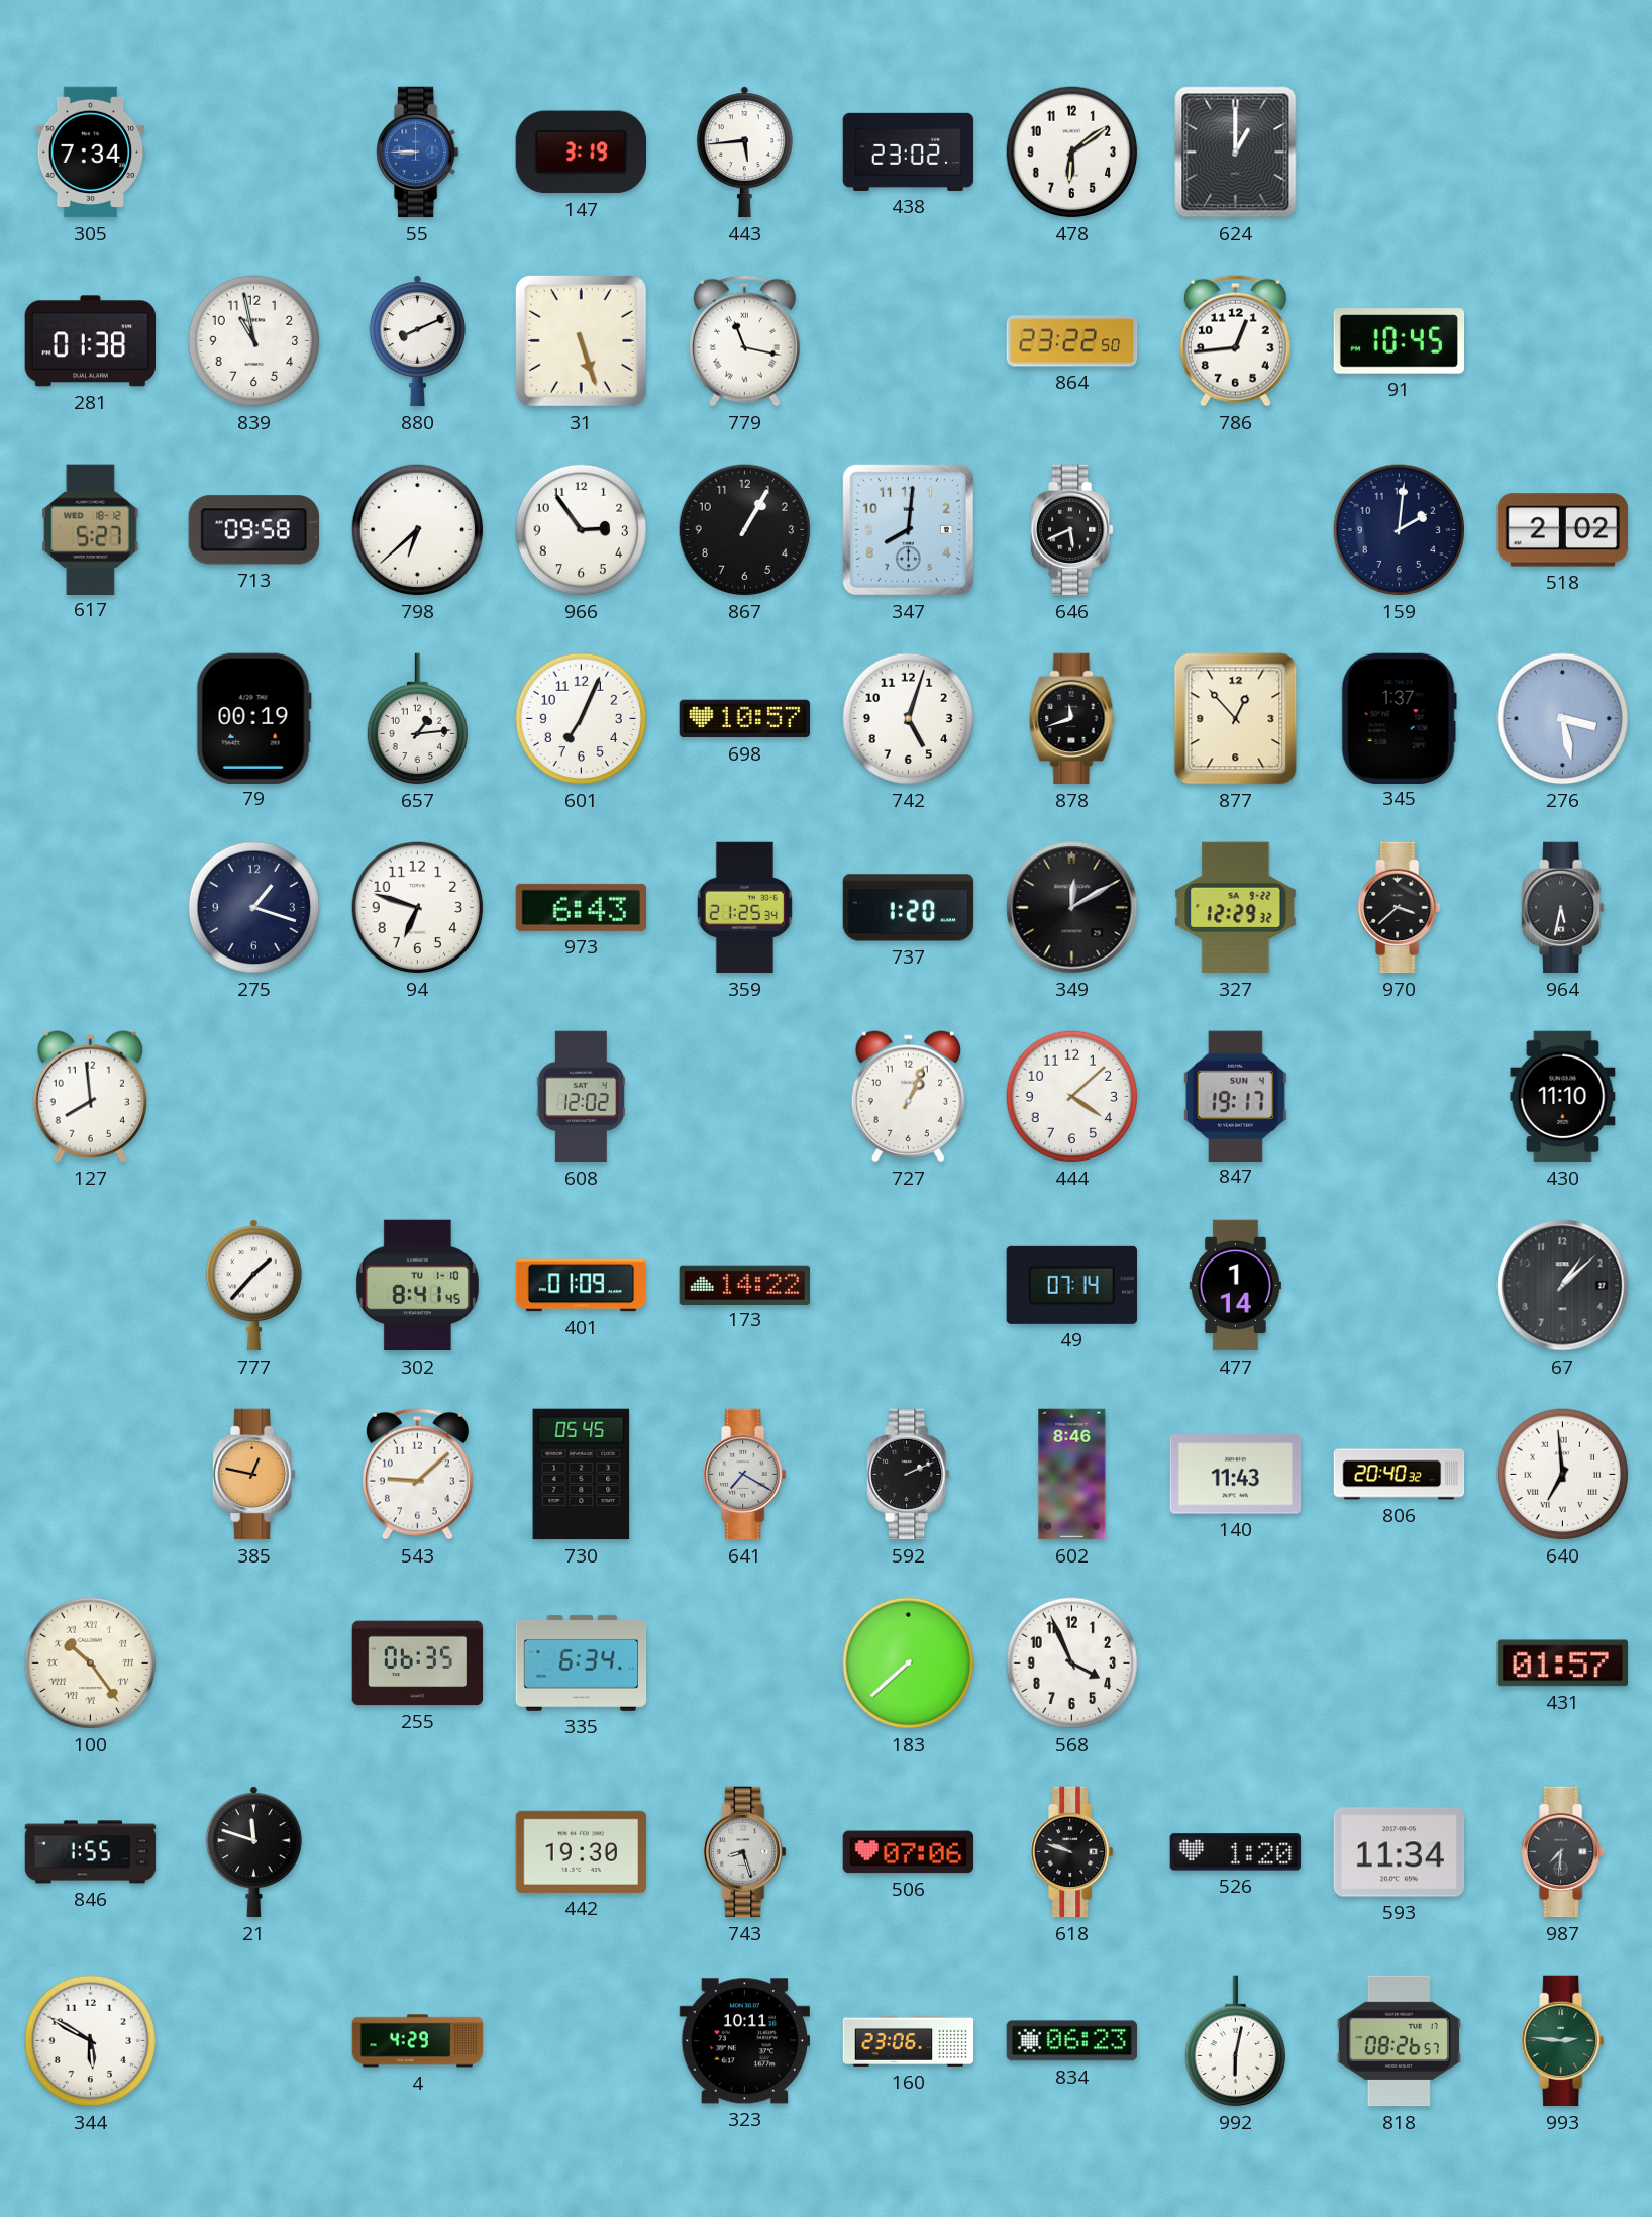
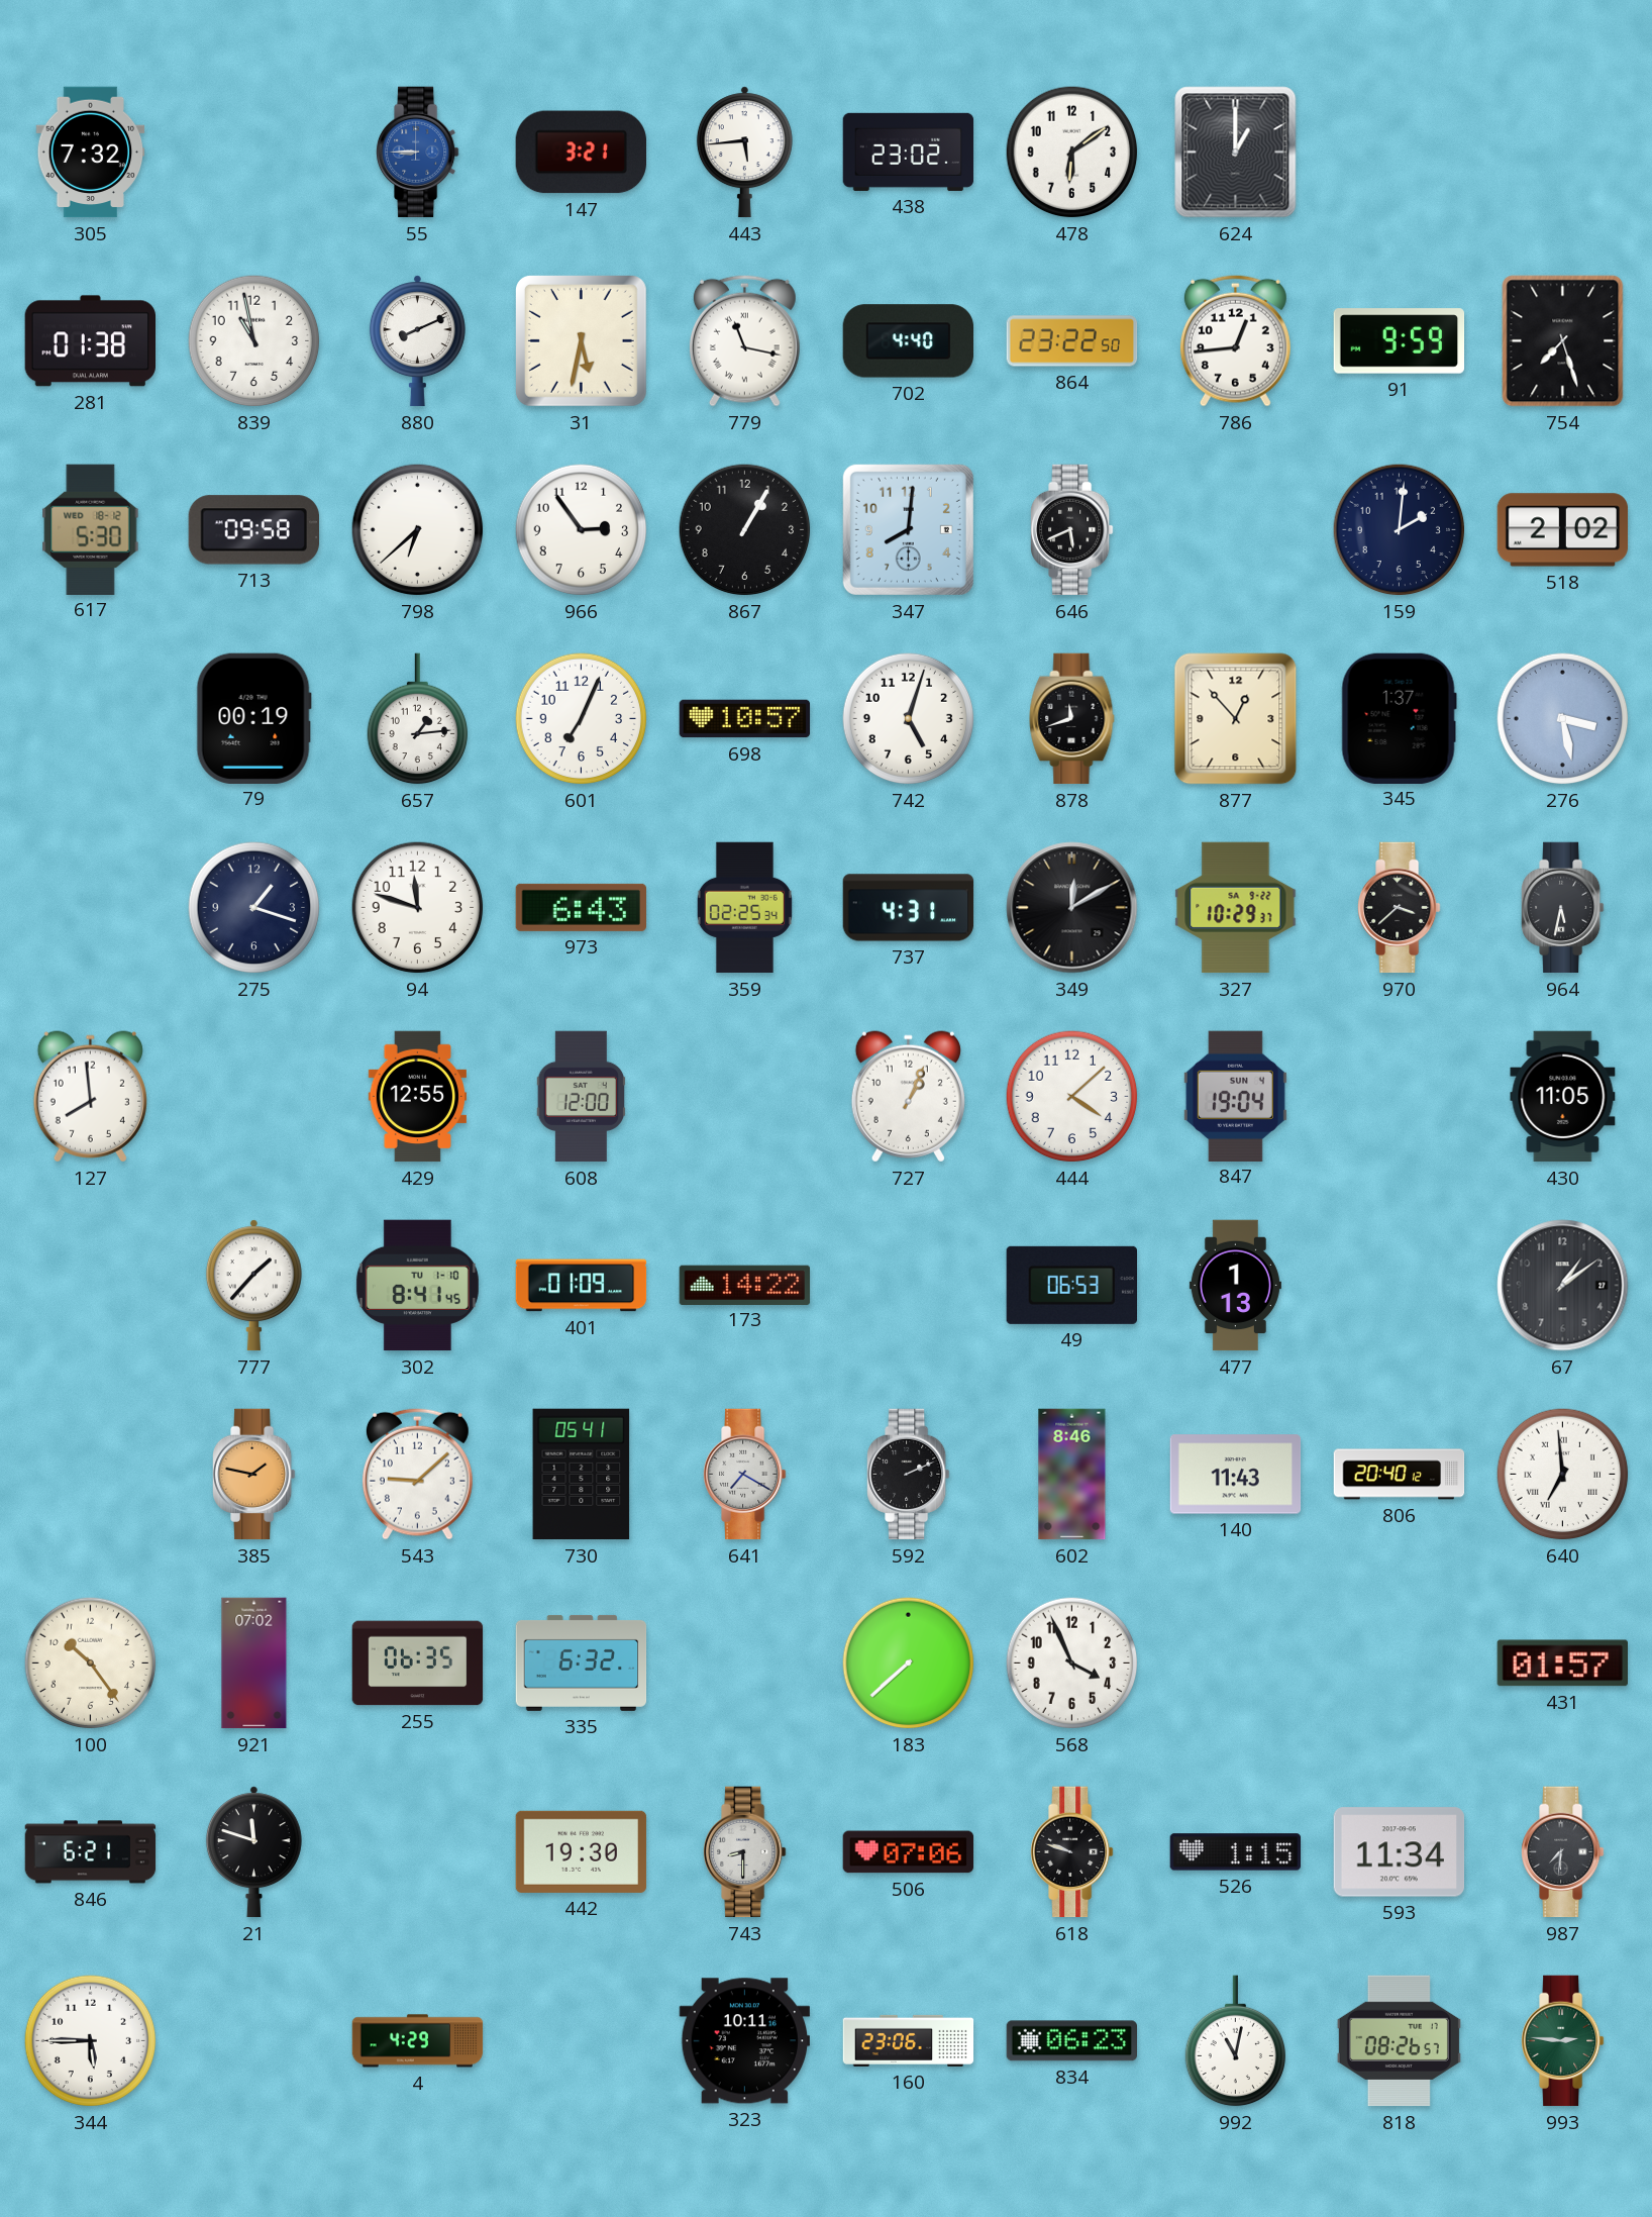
305: 7:34 -> 7:32 (91, 153)
147: 3:19 -> 3:21 (581, 153)
31: 5:27 -> 5:32 (581, 340)
702: none -> 4:40 (909, 341)
91: 10:45 -> 9:59 (1400, 341)
754: none -> 7:27 (1563, 341)
617: 5:27 -> 5:30 (91, 529)
94: 6:48 -> 11:48 (418, 908)
359: 21:25 -> 02:25 (744, 908)
737: 1:20 -> 4:31 (909, 908)
327: 12:29 -> 10:29 (1236, 908)
429: none -> 12:55 (417, 1097)
608: 12:02 -> 12:00 (581, 1097)
847: 19:17 -> 19:04 (1235, 1096)
430: 11:10 -> 11:05 (1563, 1097)
49: 07:14 -> 06:53 (1071, 1285)
477: 1:14 -> 1:13 (1235, 1286)
67: 1:08 -> 1:09 (1563, 1286)
385: 12:47 -> 1:47 (254, 1475)
730: 05:45 -> 05:41 (582, 1475)
806: 20:40:32 -> 20:40:12 (1400, 1475)
100 numerals: Roman -> Arabic (91, 1664)
921: none -> 07:02 (254, 1664)
335: 6:34 -> 6:32 (582, 1662)
846: 1:55 -> 6:21 (91, 1852)
743: 8:27 -> 8:30 (745, 1852)
526: 1:20 -> 1:15 (1236, 1852)
344: 5:50 -> 5:45 (91, 2041)
992: 6:02 -> 11:02 (1235, 2041)
